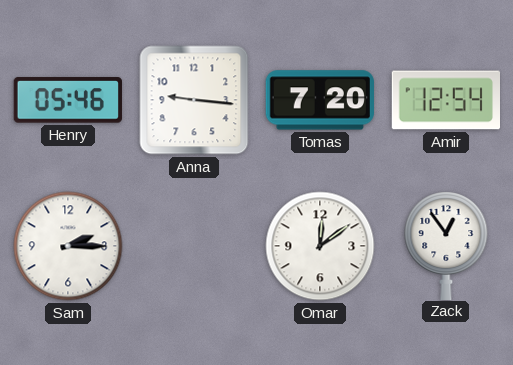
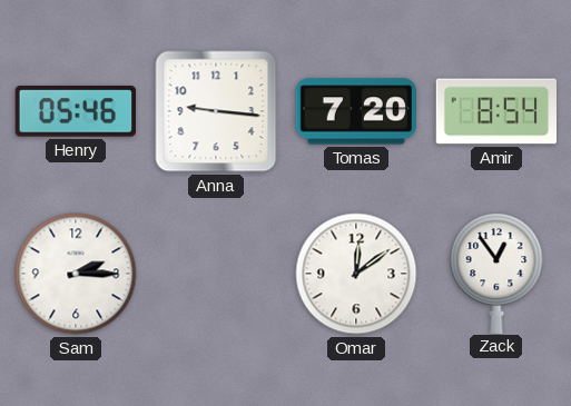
Amir: 12:54 -> 8:54 (495, 111)
